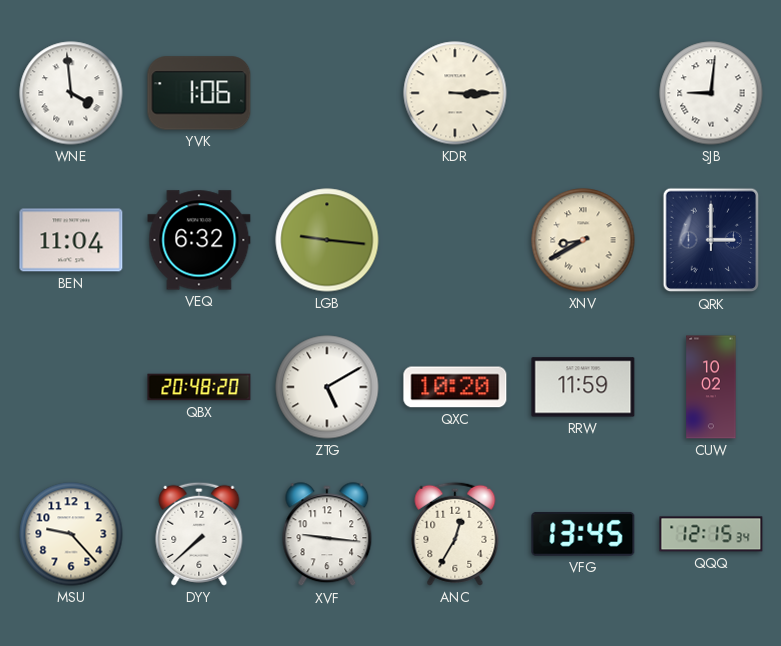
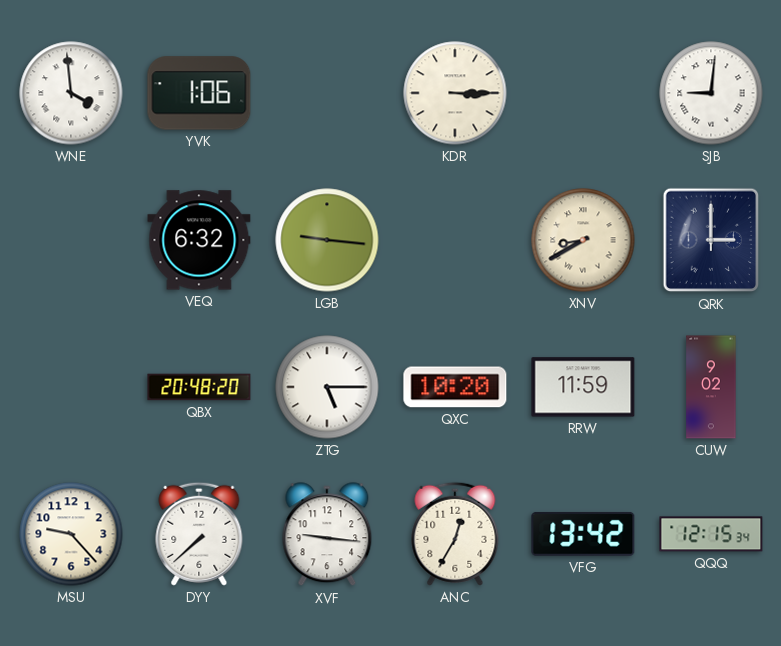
BEN: 11:04 -> none (71, 240)
ZTG: 5:10 -> 5:15 (327, 387)
CUW: 10:02 -> 9:02 (711, 387)
VFG: 13:45 -> 13:42 (583, 534)
